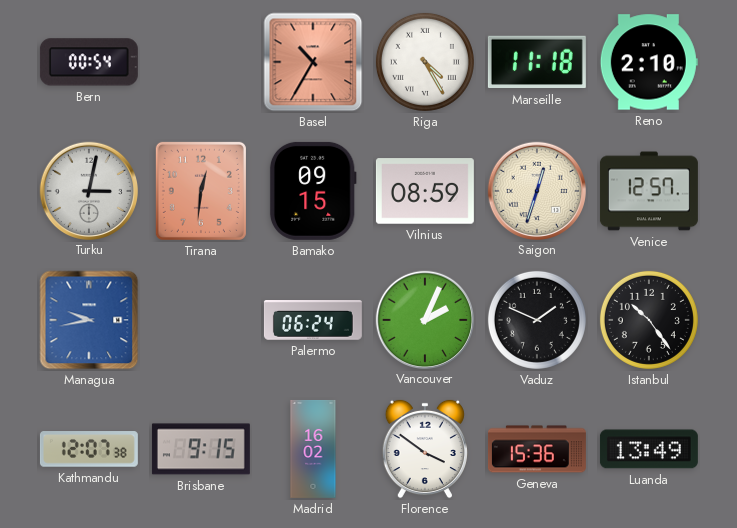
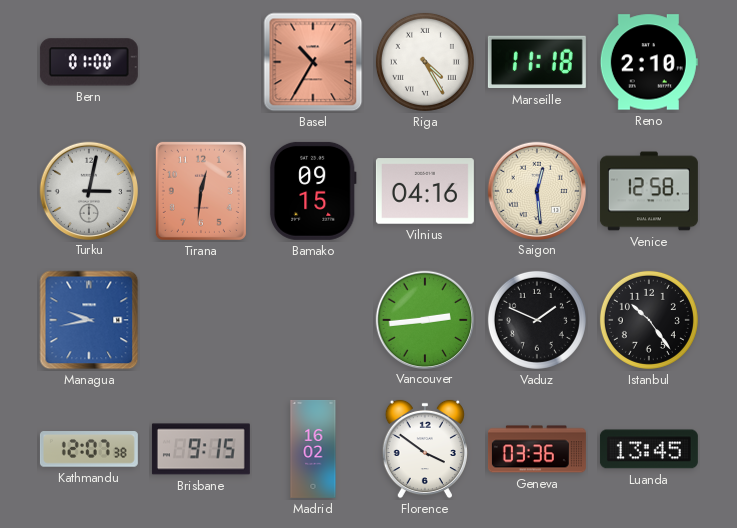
Bern: 00:54 -> 01:00 (89, 62)
Vilnius: 08:59 -> 04:16 (425, 191)
Saigon: 12:33 -> 12:29 (536, 190)
Venice: 12:57 -> 12:58 (649, 191)
Palermo: 06:24 -> none (313, 321)
Vancouver: 2:04 -> 2:44 (424, 319)
Geneva: 15:36 -> 03:36 (537, 449)
Luanda: 13:49 -> 13:45 (649, 449)
